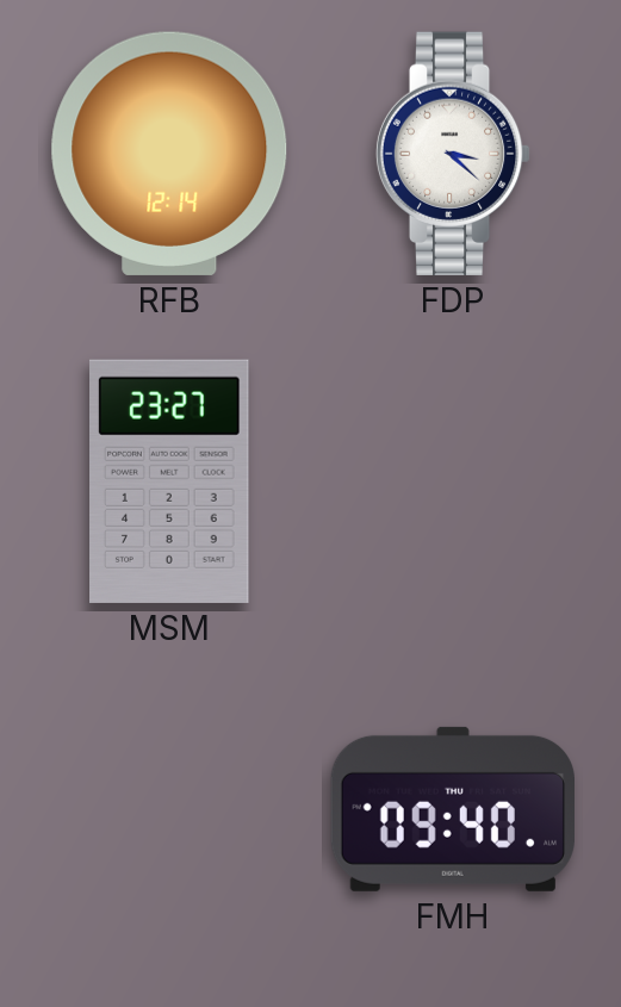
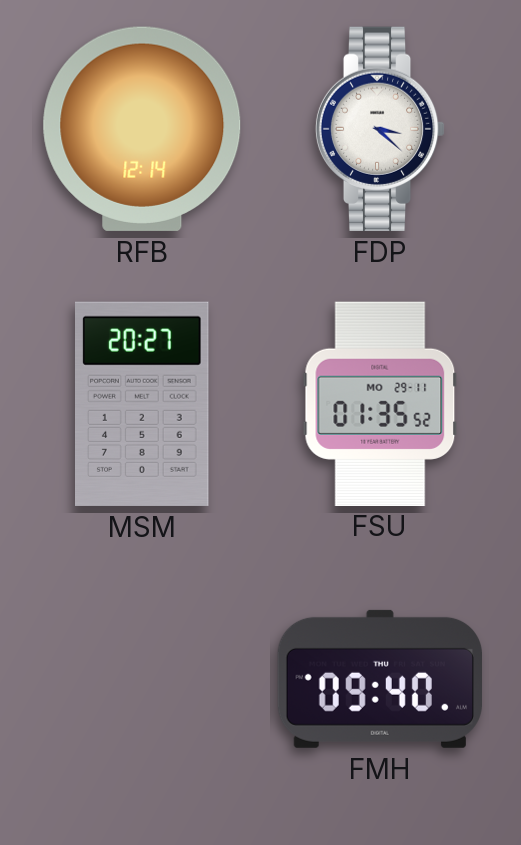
MSM: 23:27 -> 20:27 (143, 404)
FSU: none -> 01:35 (380, 403)
